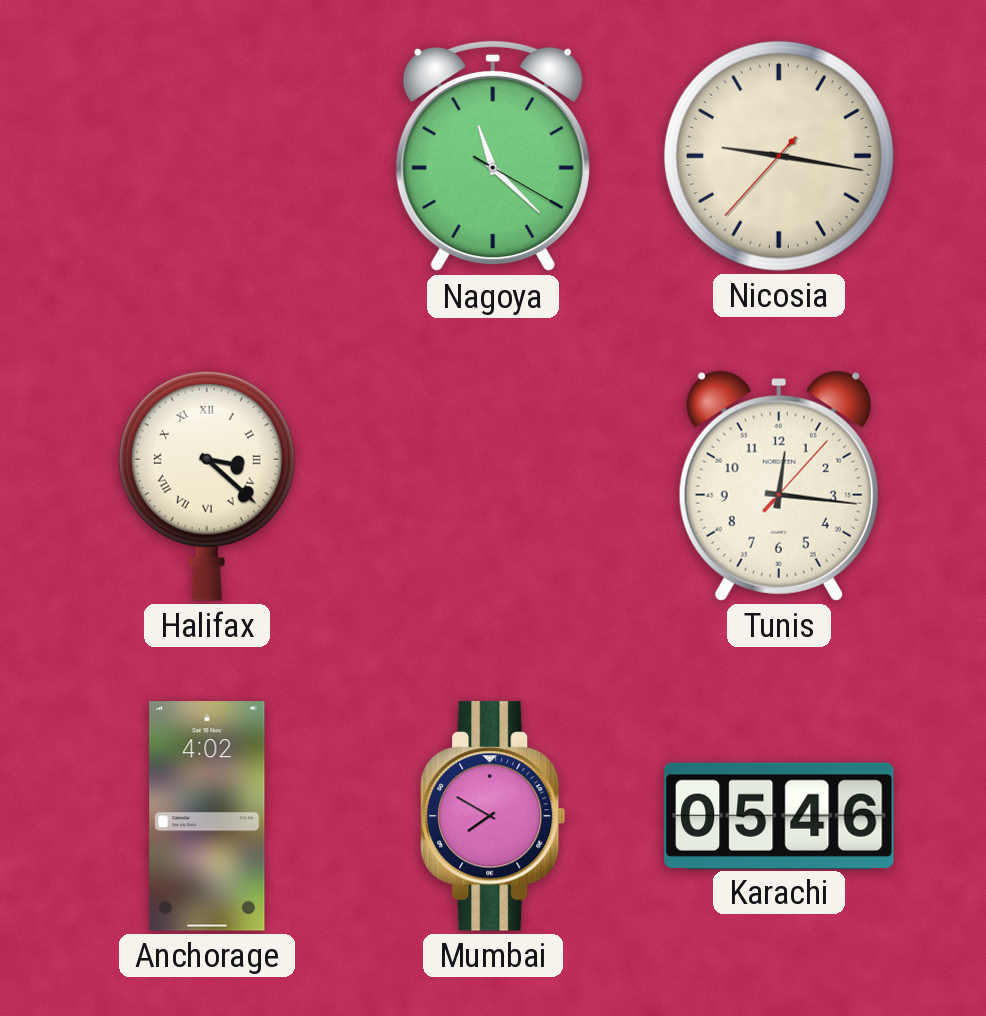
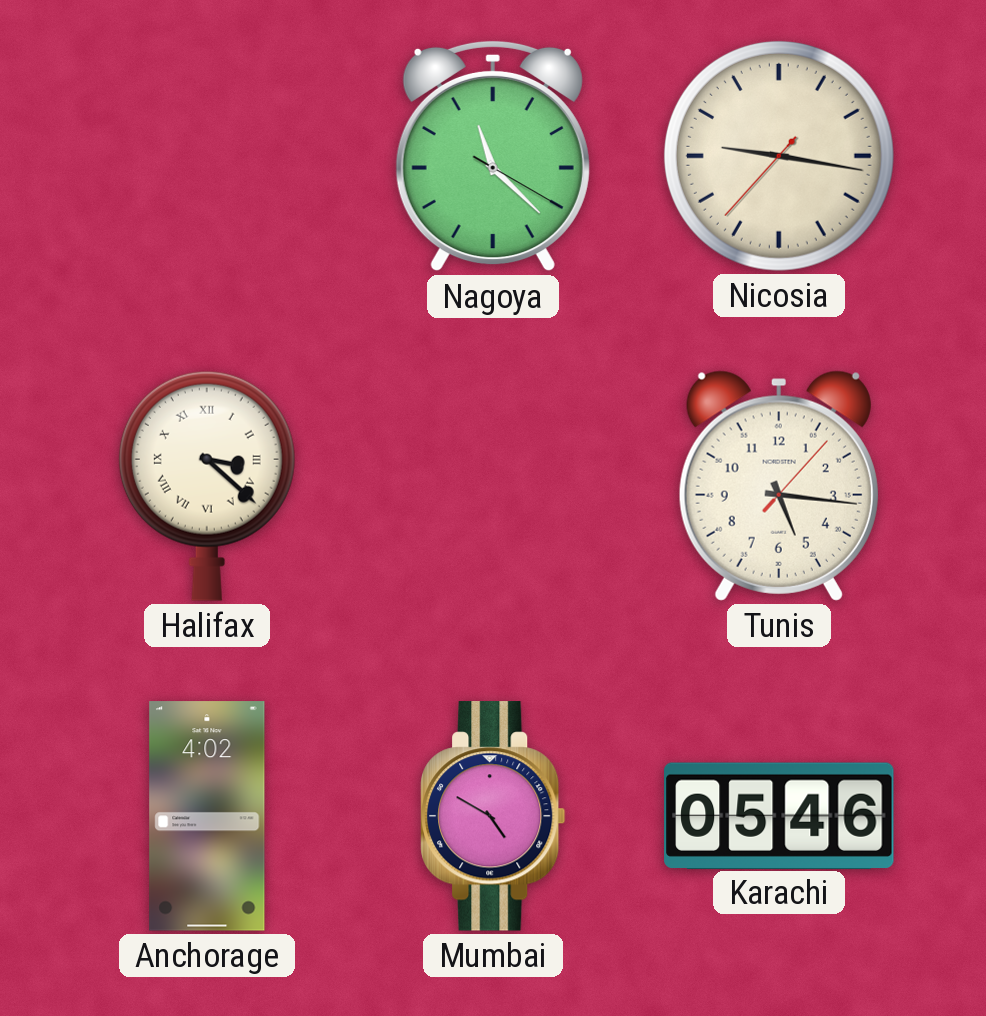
Tunis: 12:16 -> 5:16 (779, 486)
Mumbai: 7:50 -> 4:50 (494, 816)
